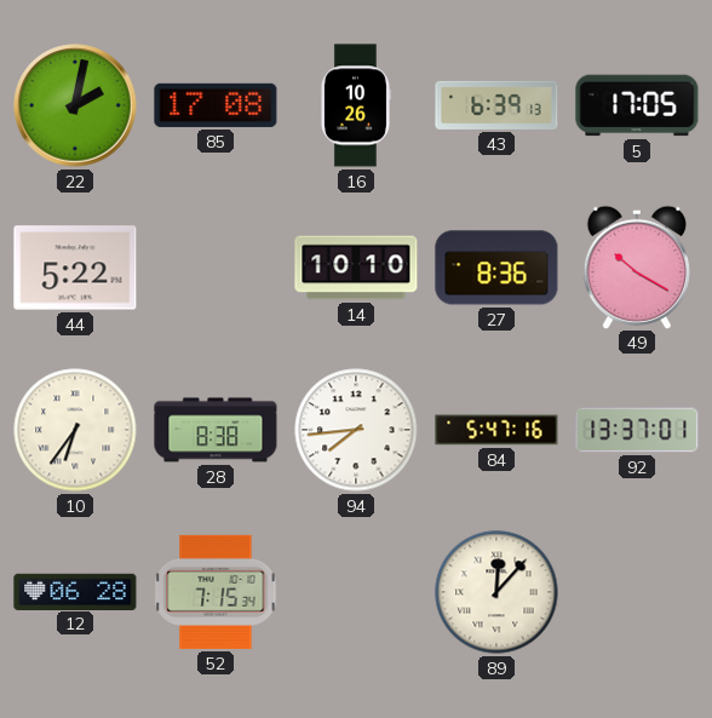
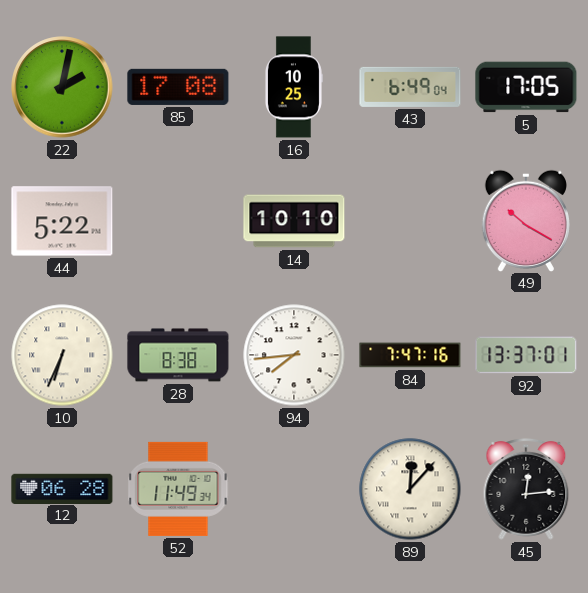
16: 10:26 -> 10:25 (293, 87)
43: 6:39 -> 6:49 (410, 87)
27: 8:36 -> none (496, 268)
10: 6:36 -> 6:34 (62, 355)
84: 5:47 -> 7:47 (410, 355)
52: 7:15 -> 11:49 (178, 489)
45: none -> 12:14 (526, 489)
